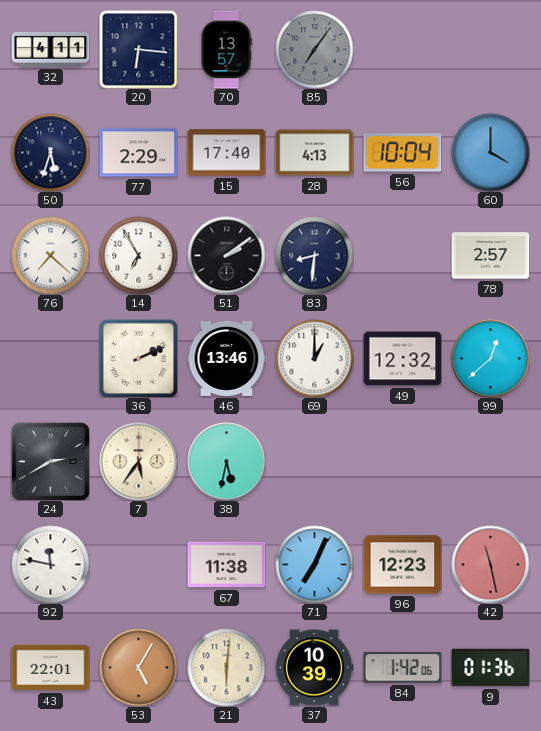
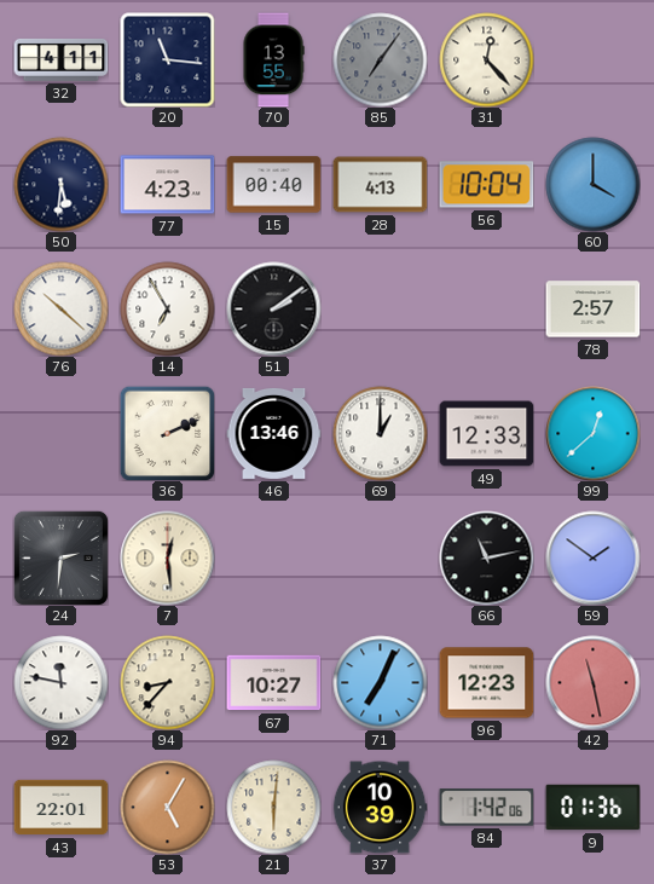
20: 6:16 -> 11:16 (167, 59)
70: 13:57 -> 13:55 (273, 59)
31: none -> 12:23 (486, 59)
50: 5:33 -> 5:31 (60, 184)
77: 2:29 -> 4:23 (167, 185)
15: 17:40 -> 00:40 (273, 185)
76: 7:22 -> 10:22 (60, 308)
83: 8:31 -> none (314, 255)
49: 12:32 -> 12:33 (486, 434)
24: 2:40 -> 2:31 (60, 557)
7: 5:36 -> 12:29 (167, 557)
38: 5:32 -> none (226, 461)
66: none -> 11:13 (486, 557)
59: none -> 1:51 (592, 557)
94: none -> 8:37 (167, 682)
67: 11:38 -> 10:27 (273, 683)
